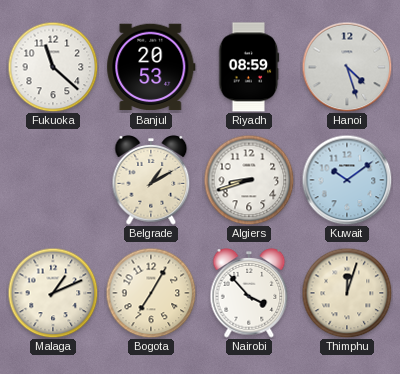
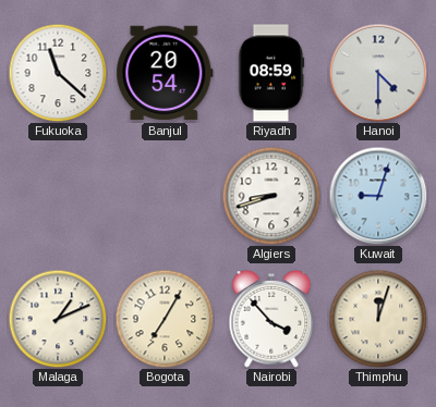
Banjul: 20:53 -> 20:54 (165, 73)
Hanoi: 4:27 -> 4:30 (378, 73)
Belgrade: 1:10 -> none (151, 180)
Kuwait: 10:09 -> 9:03 (378, 196)
